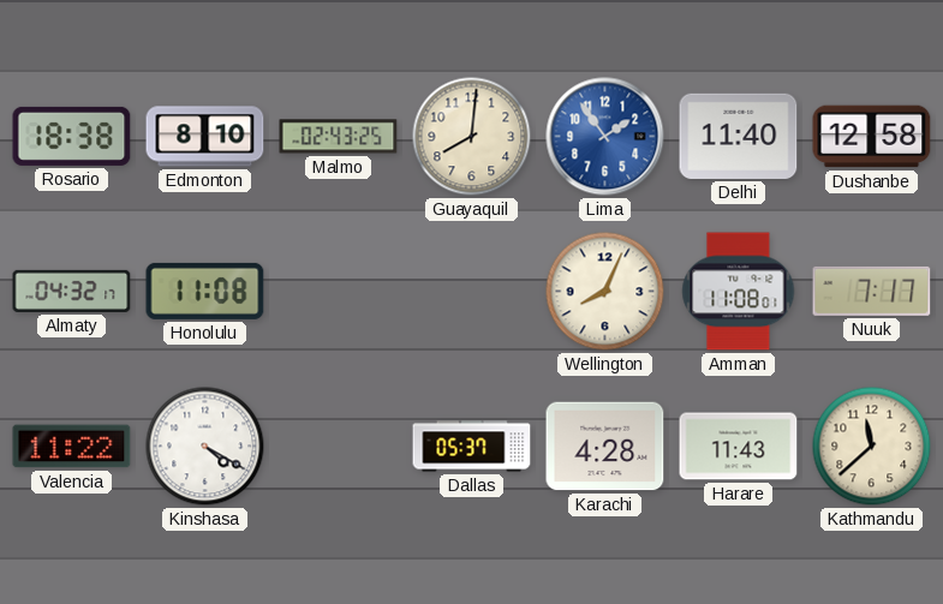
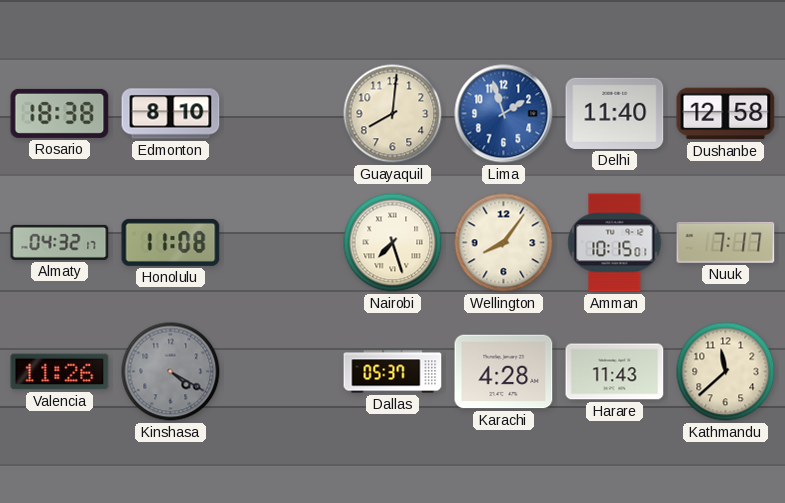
Malmo: 02:43 -> none (339, 137)
Lima: 1:54 -> 1:57 (504, 114)
Nairobi: none -> 7:27 (393, 243)
Wellington: 8:04 -> 8:06 (504, 243)
Amman: 11:08 -> 10:15 (615, 243)
Valencia: 11:22 -> 11:26 (60, 372)
Kinshasa dial: white -> grey (171, 372)
